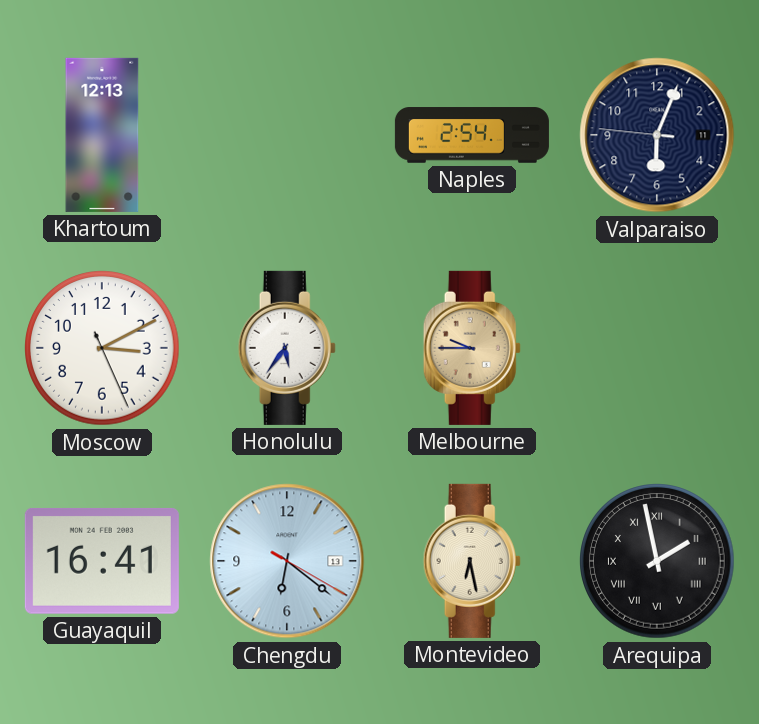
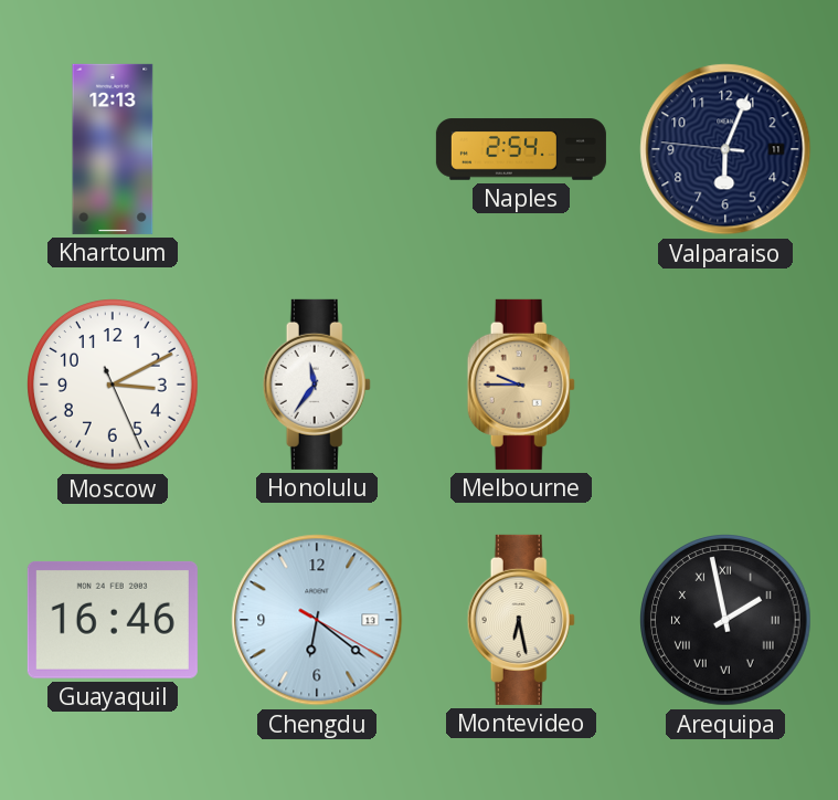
Honolulu: 5:36 -> 11:36 (317, 385)
Guayaquil: 16:41 -> 16:46 (113, 620)
